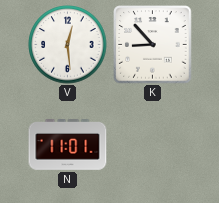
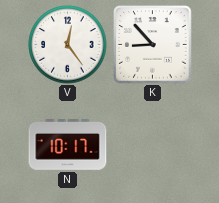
V: 12:29 -> 12:24 (68, 45)
N: 11:01 -> 10:17 (68, 145)
